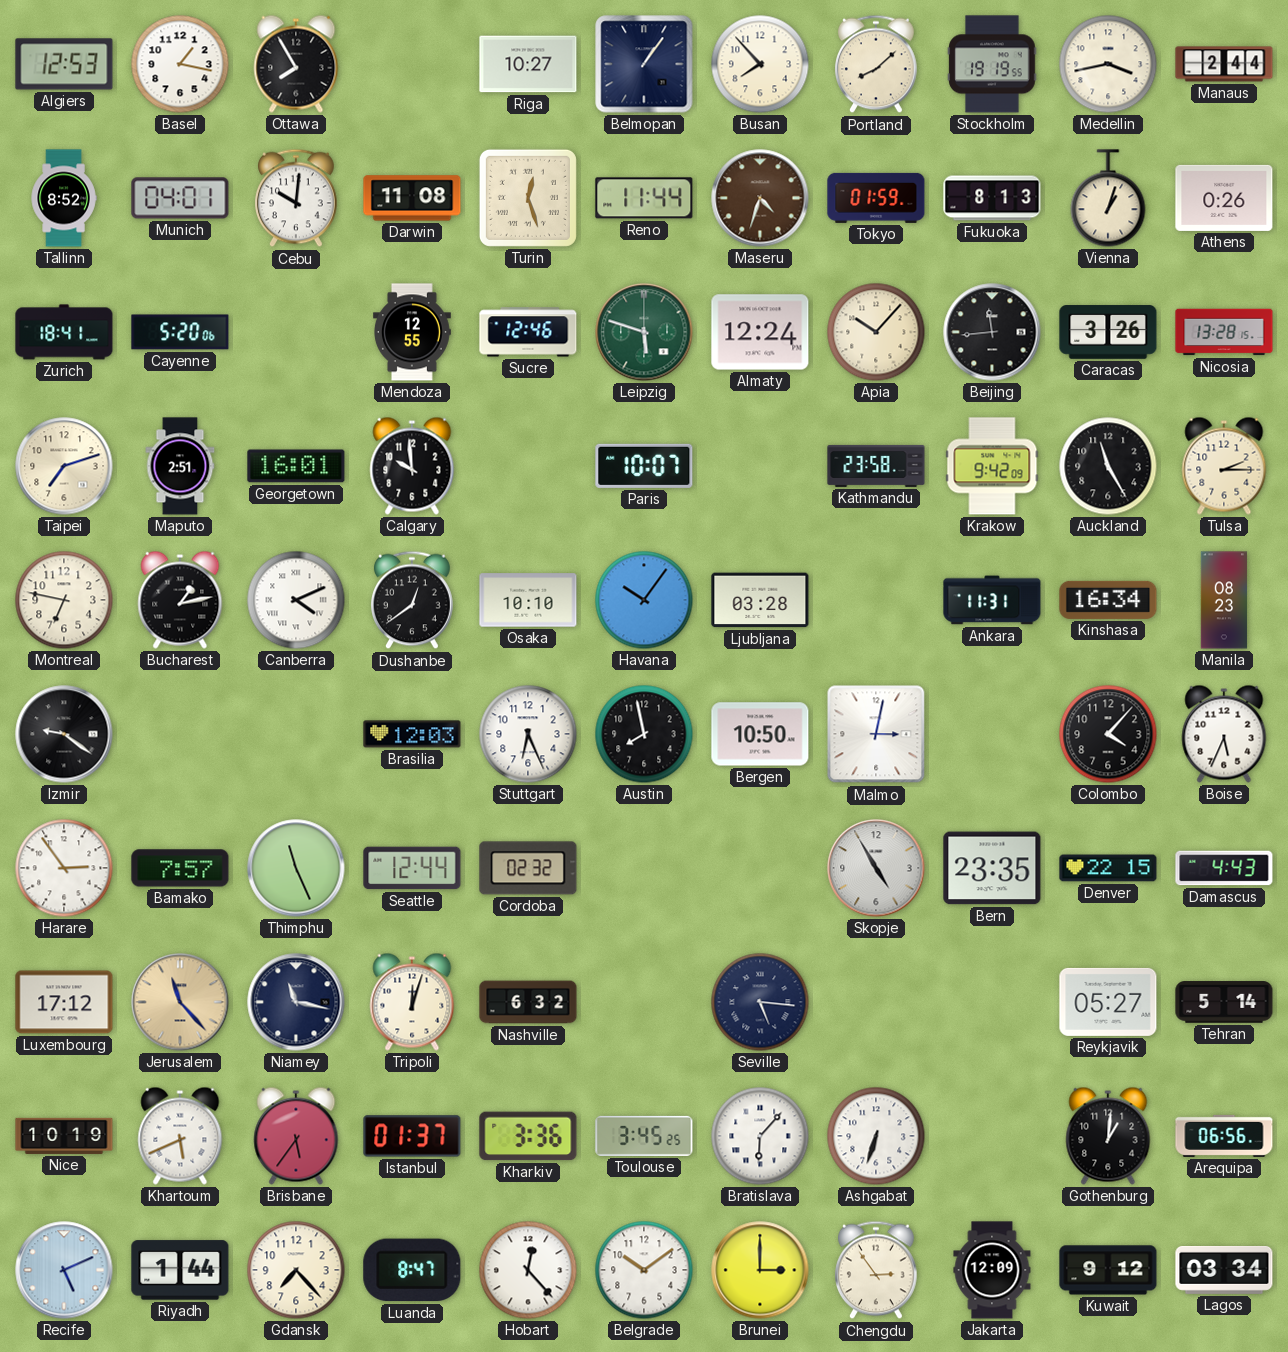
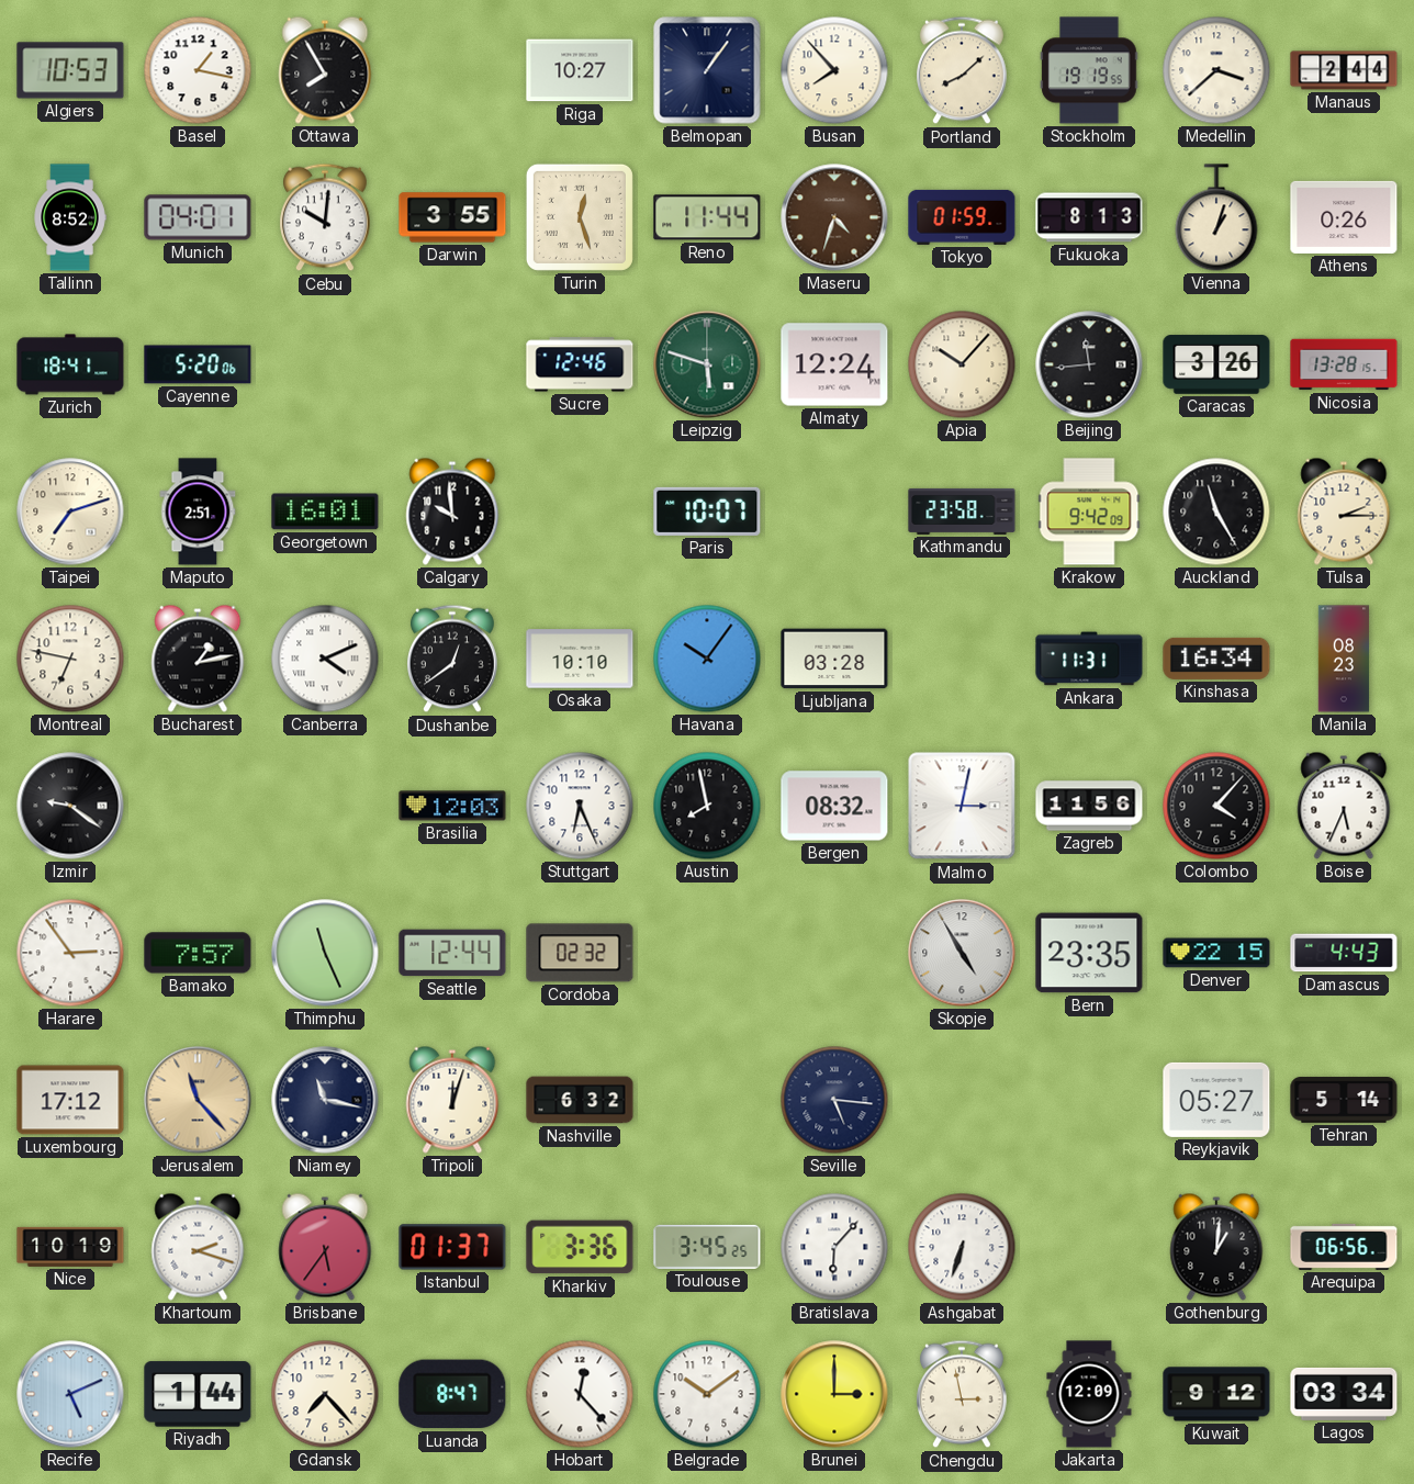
Algiers: 12:53 -> 10:53 (70, 70)
Medellin: 3:43 -> 3:38 (1216, 70)
Darwin: 11:08 -> 3:55 (452, 217)
Mendoza: 12:55 -> none (413, 332)
Bergen: 10:50 -> 08:32 (834, 806)
Zagreb: none -> 11:56 (1089, 806)
Khartoum: 5:41 -> 2:18 (198, 1247)
Chengdu: 2:54 -> 2:58 (963, 1394)
